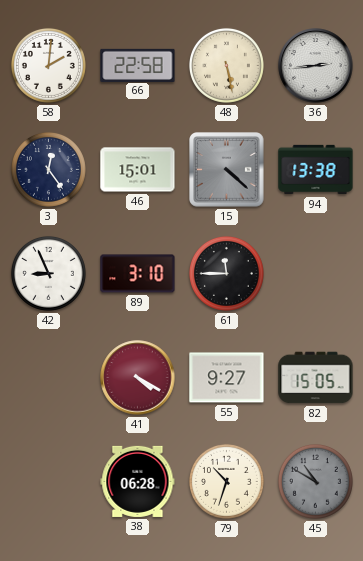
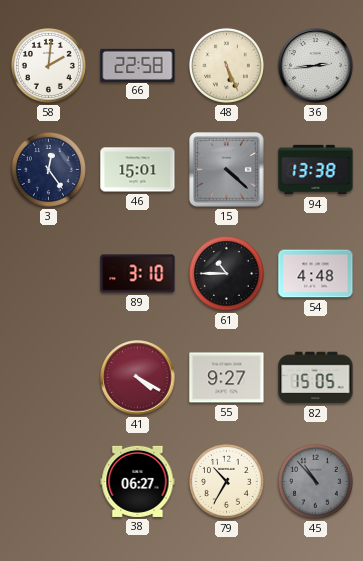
48: 5:28 -> 5:26 (226, 65)
42: 8:56 -> none (48, 273)
61: 11:45 -> 10:45 (226, 273)
54: none -> 4:48 (316, 274)
38: 06:28 -> 06:27 (138, 481)
79: 10:33 -> 10:35 (226, 481)
45: 10:50 -> 10:53 (315, 481)
